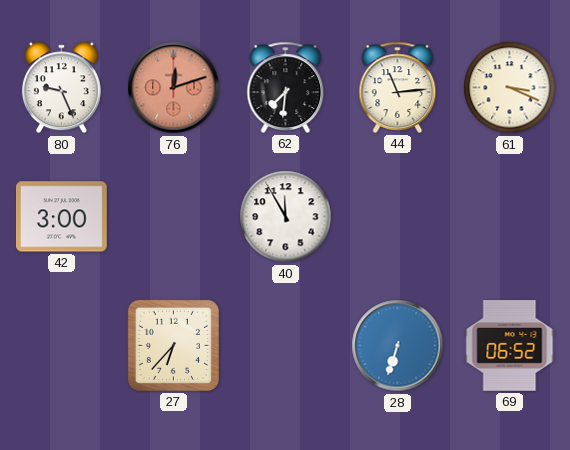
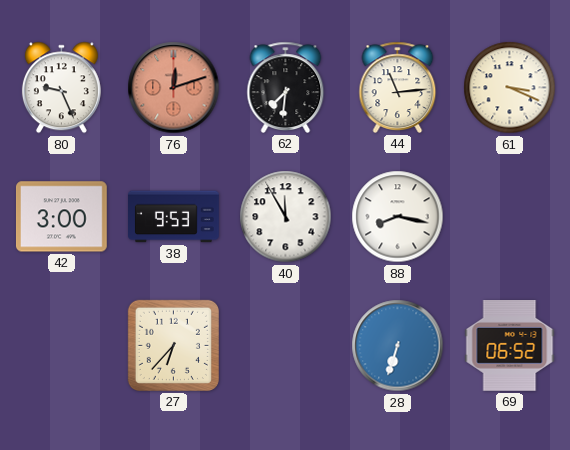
38: none -> 9:53 (174, 217)
88: none -> 8:17 (398, 217)
